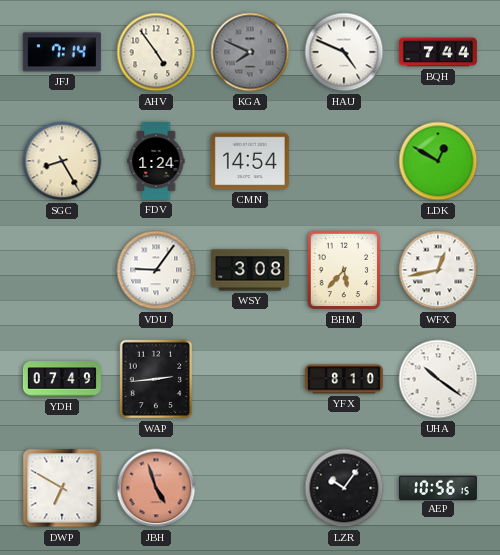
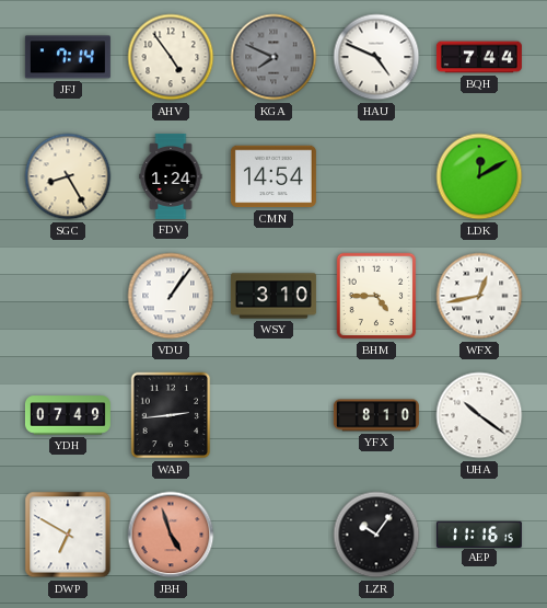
LDK: 12:50 -> 12:10 (479, 176)
VDU: 9:06 -> 1:06 (171, 296)
WSY: 3:08 -> 3:10 (273, 296)
BHM: 5:37 -> 4:45 (376, 296)
AEP: 10:56 -> 11:16 (479, 534)
